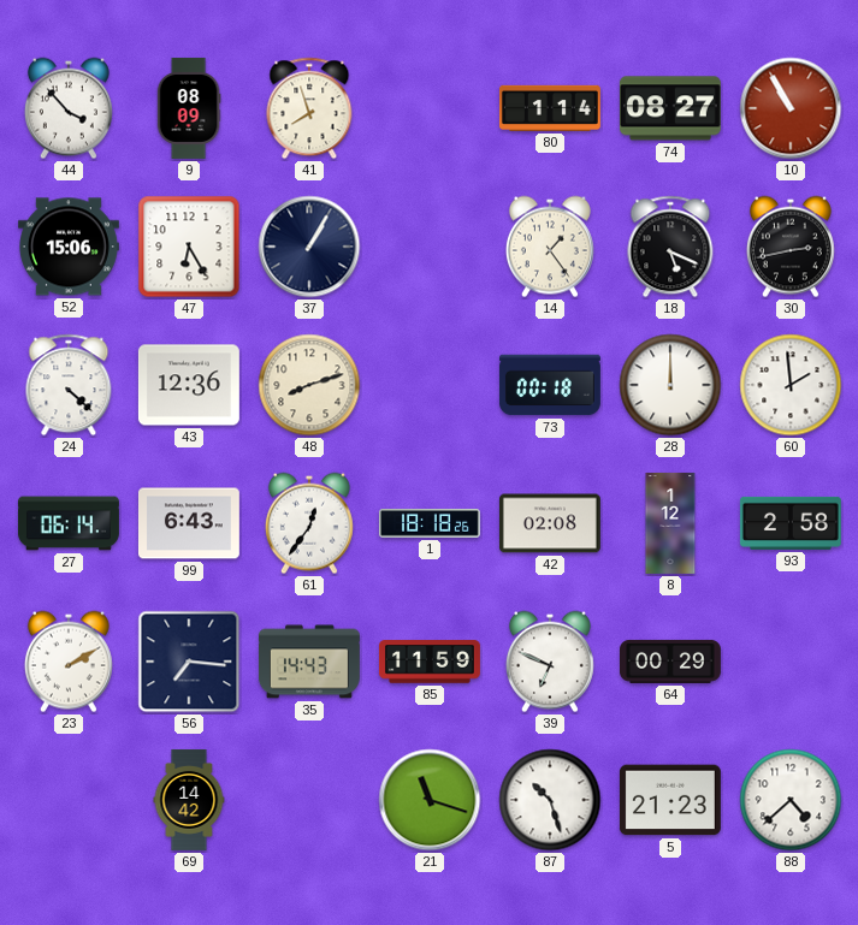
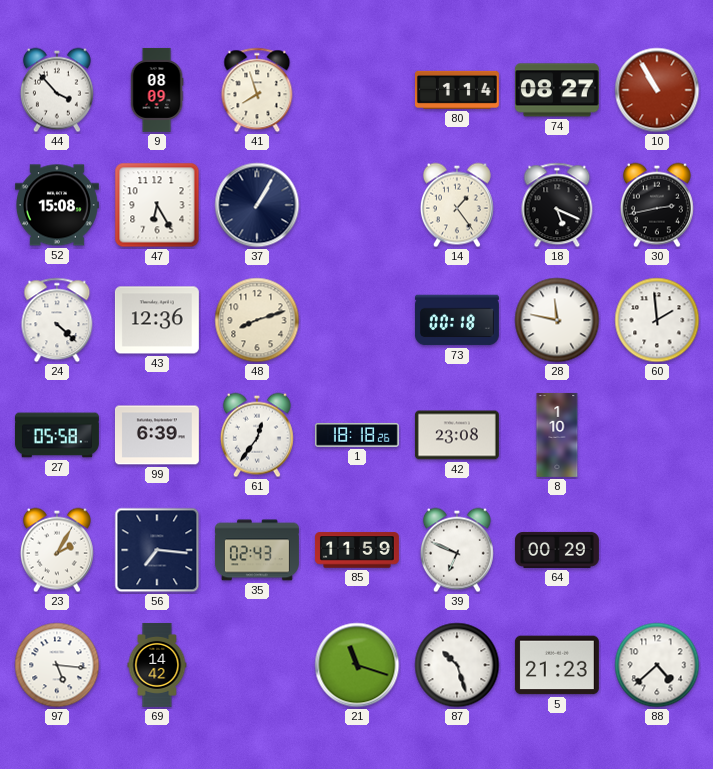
52: 15:06 -> 15:08 (57, 205)
28: 12:00 -> 11:47 (557, 320)
27: 06:14 -> 05:58 (57, 435)
99: 6:43 -> 6:39 (157, 435)
42: 02:08 -> 23:08 (457, 435)
8: 1:12 -> 1:10 (557, 435)
93: 2:58 -> none (791, 523)
23: 2:10 -> 2:05 (57, 550)
35: 14:43 -> 02:43 (257, 550)
97: none -> 5:16 (57, 665)
